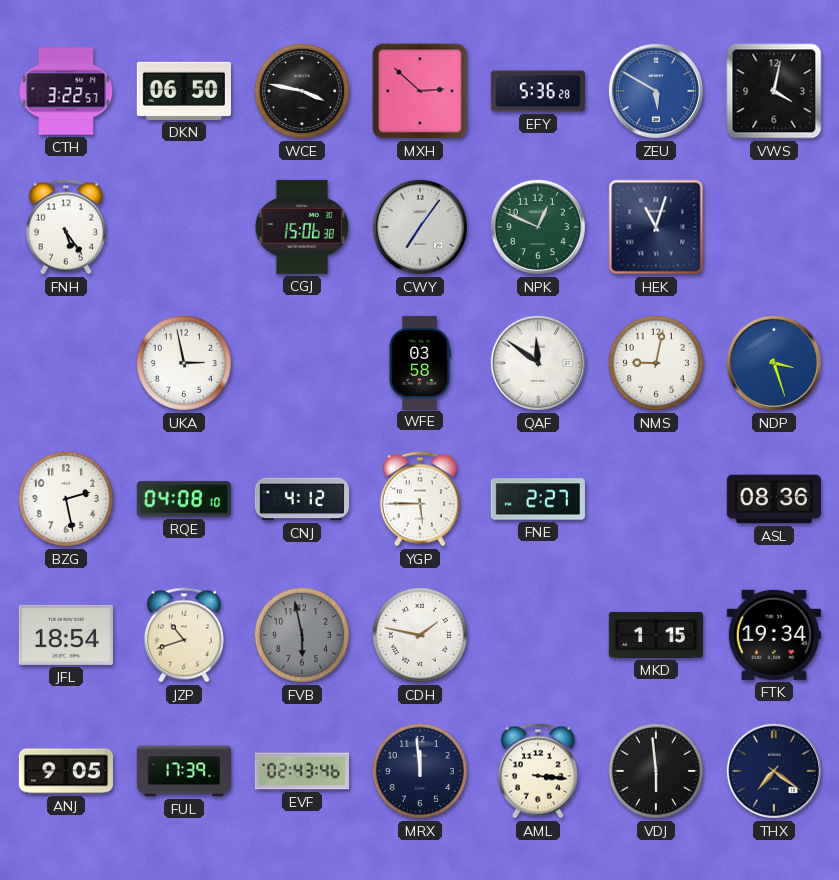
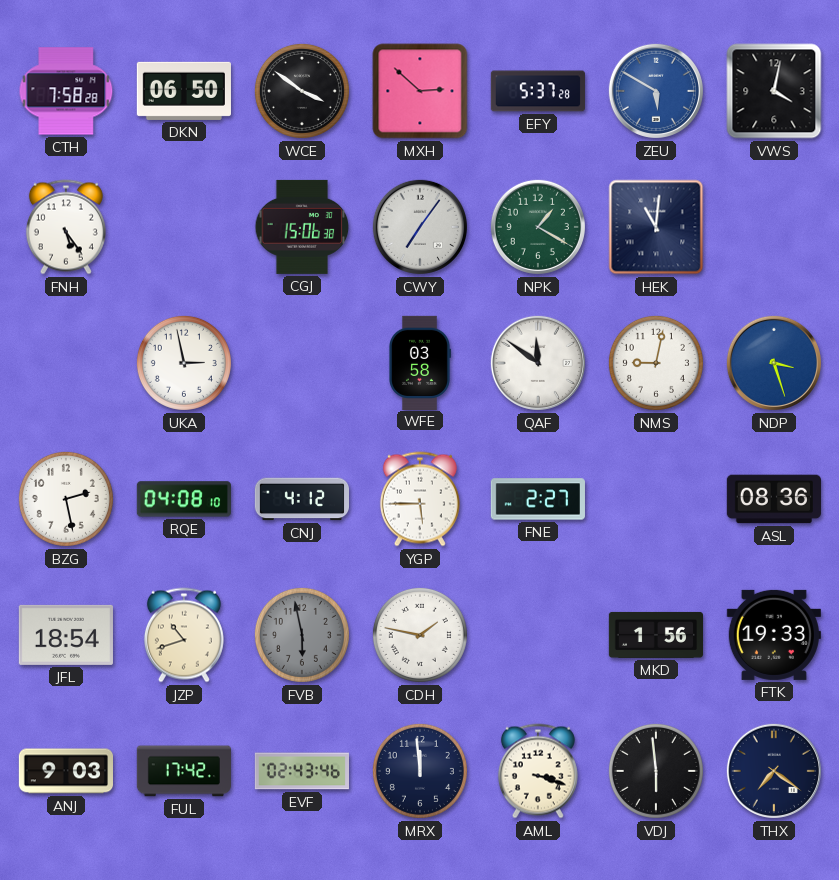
CTH: 3:22 -> 7:58 (66, 91)
WCE: 3:47 -> 3:51 (302, 91)
EFY: 5:36 -> 5:37 (537, 91)
NPK: 12:49 -> 1:20 (538, 227)
HEK: 11:03 -> 11:01 (656, 227)
MKD: 1:15 -> 1:56 (655, 635)
FTK: 19:34 -> 19:33 (774, 635)
ANJ: 9:05 -> 9:03 (65, 771)
FUL: 17:39 -> 17:42 (184, 771)
AML: 3:16 -> 3:18 (538, 771)
